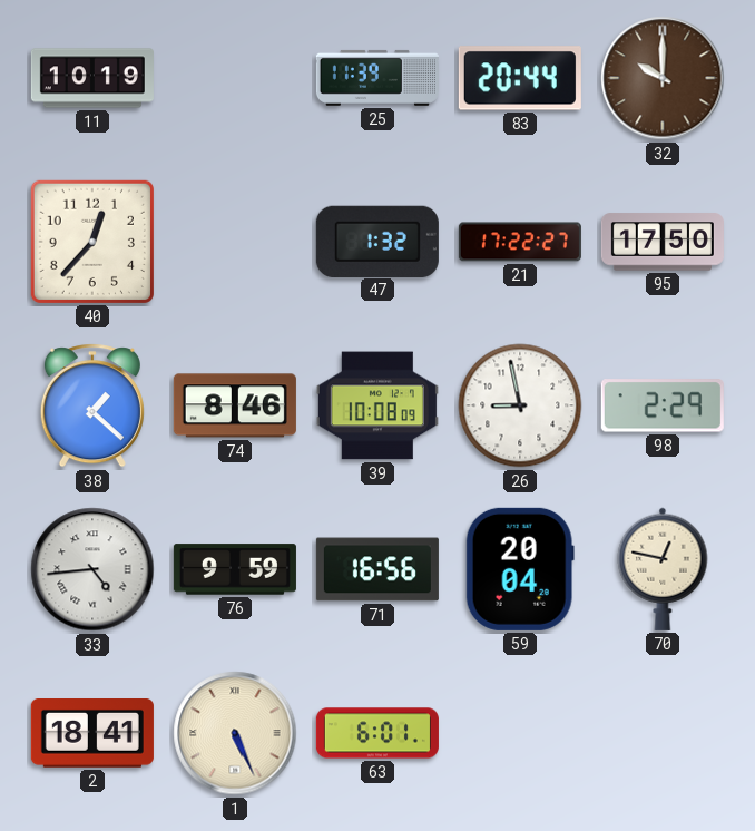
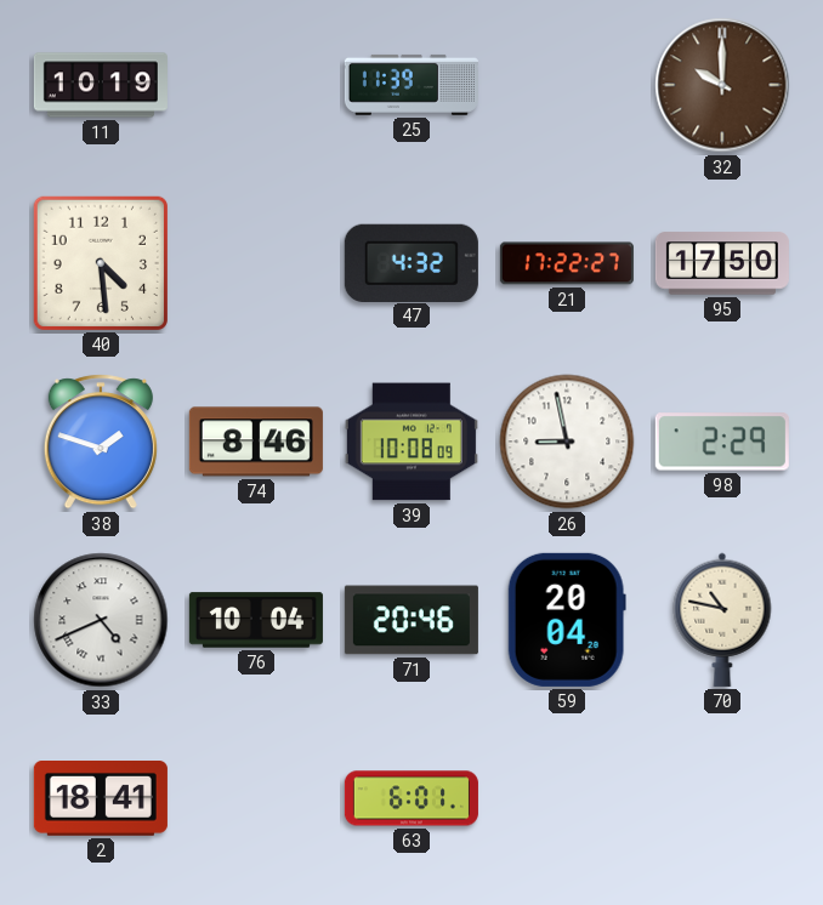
83: 20:44 -> none (520, 78)
40: 12:37 -> 4:29 (101, 263)
47: 1:32 -> 4:32 (411, 262)
38: 1:22 -> 1:48 (101, 442)
33: 4:44 -> 4:41 (101, 620)
76: 9:59 -> 10:04 (256, 620)
71: 16:56 -> 20:46 (411, 620)
70: 12:47 -> 10:47 (722, 620)
1: 5:26 -> none (235, 733)
